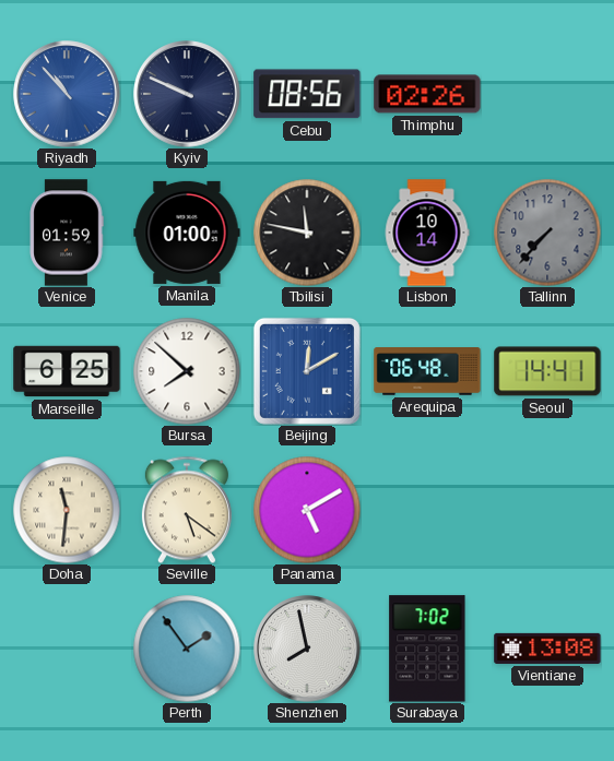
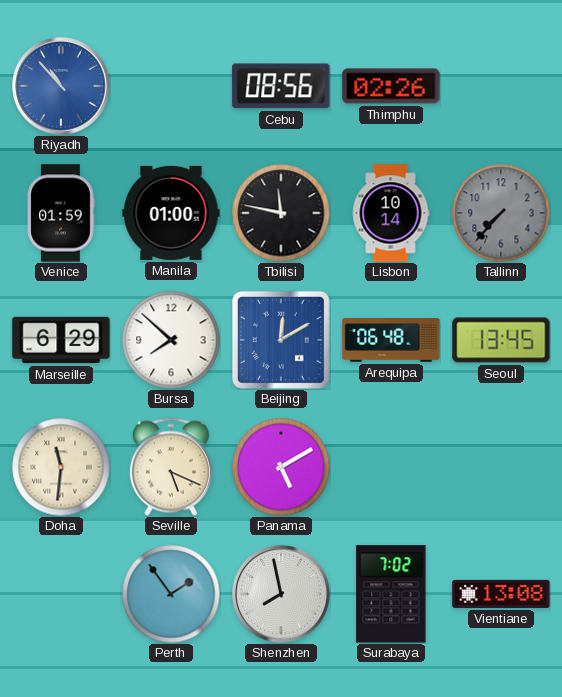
Kyiv: 9:49 -> none (187, 94)
Marseille: 6:25 -> 6:29 (61, 340)
Seoul: 14:41 -> 13:45 (501, 340)
Seville: 5:21 -> 5:19 (171, 467)
